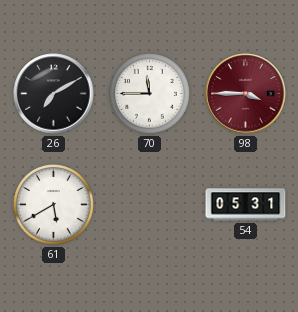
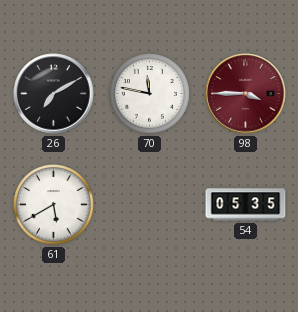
70: 11:45 -> 11:47 (150, 94)
54: 05:31 -> 05:35 (246, 205)
